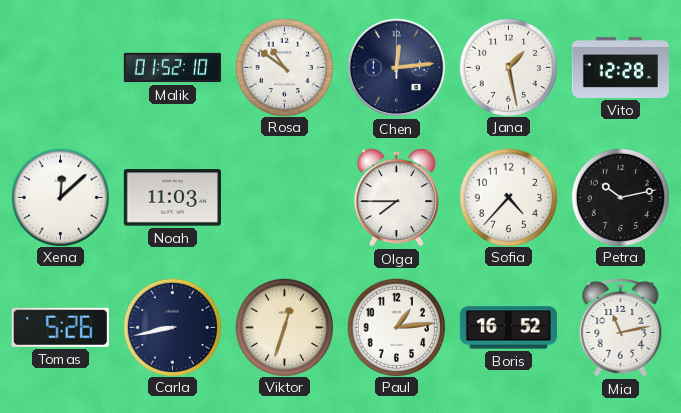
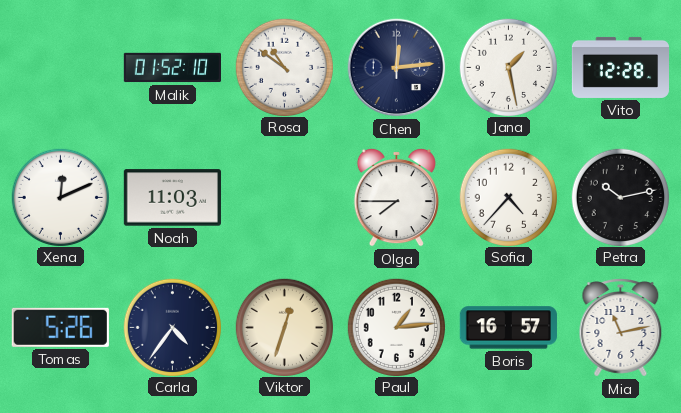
Xena: 12:08 -> 12:11 (60, 197)
Carla: 8:43 -> 4:36 (172, 327)
Boris: 16:52 -> 16:57 (508, 328)
